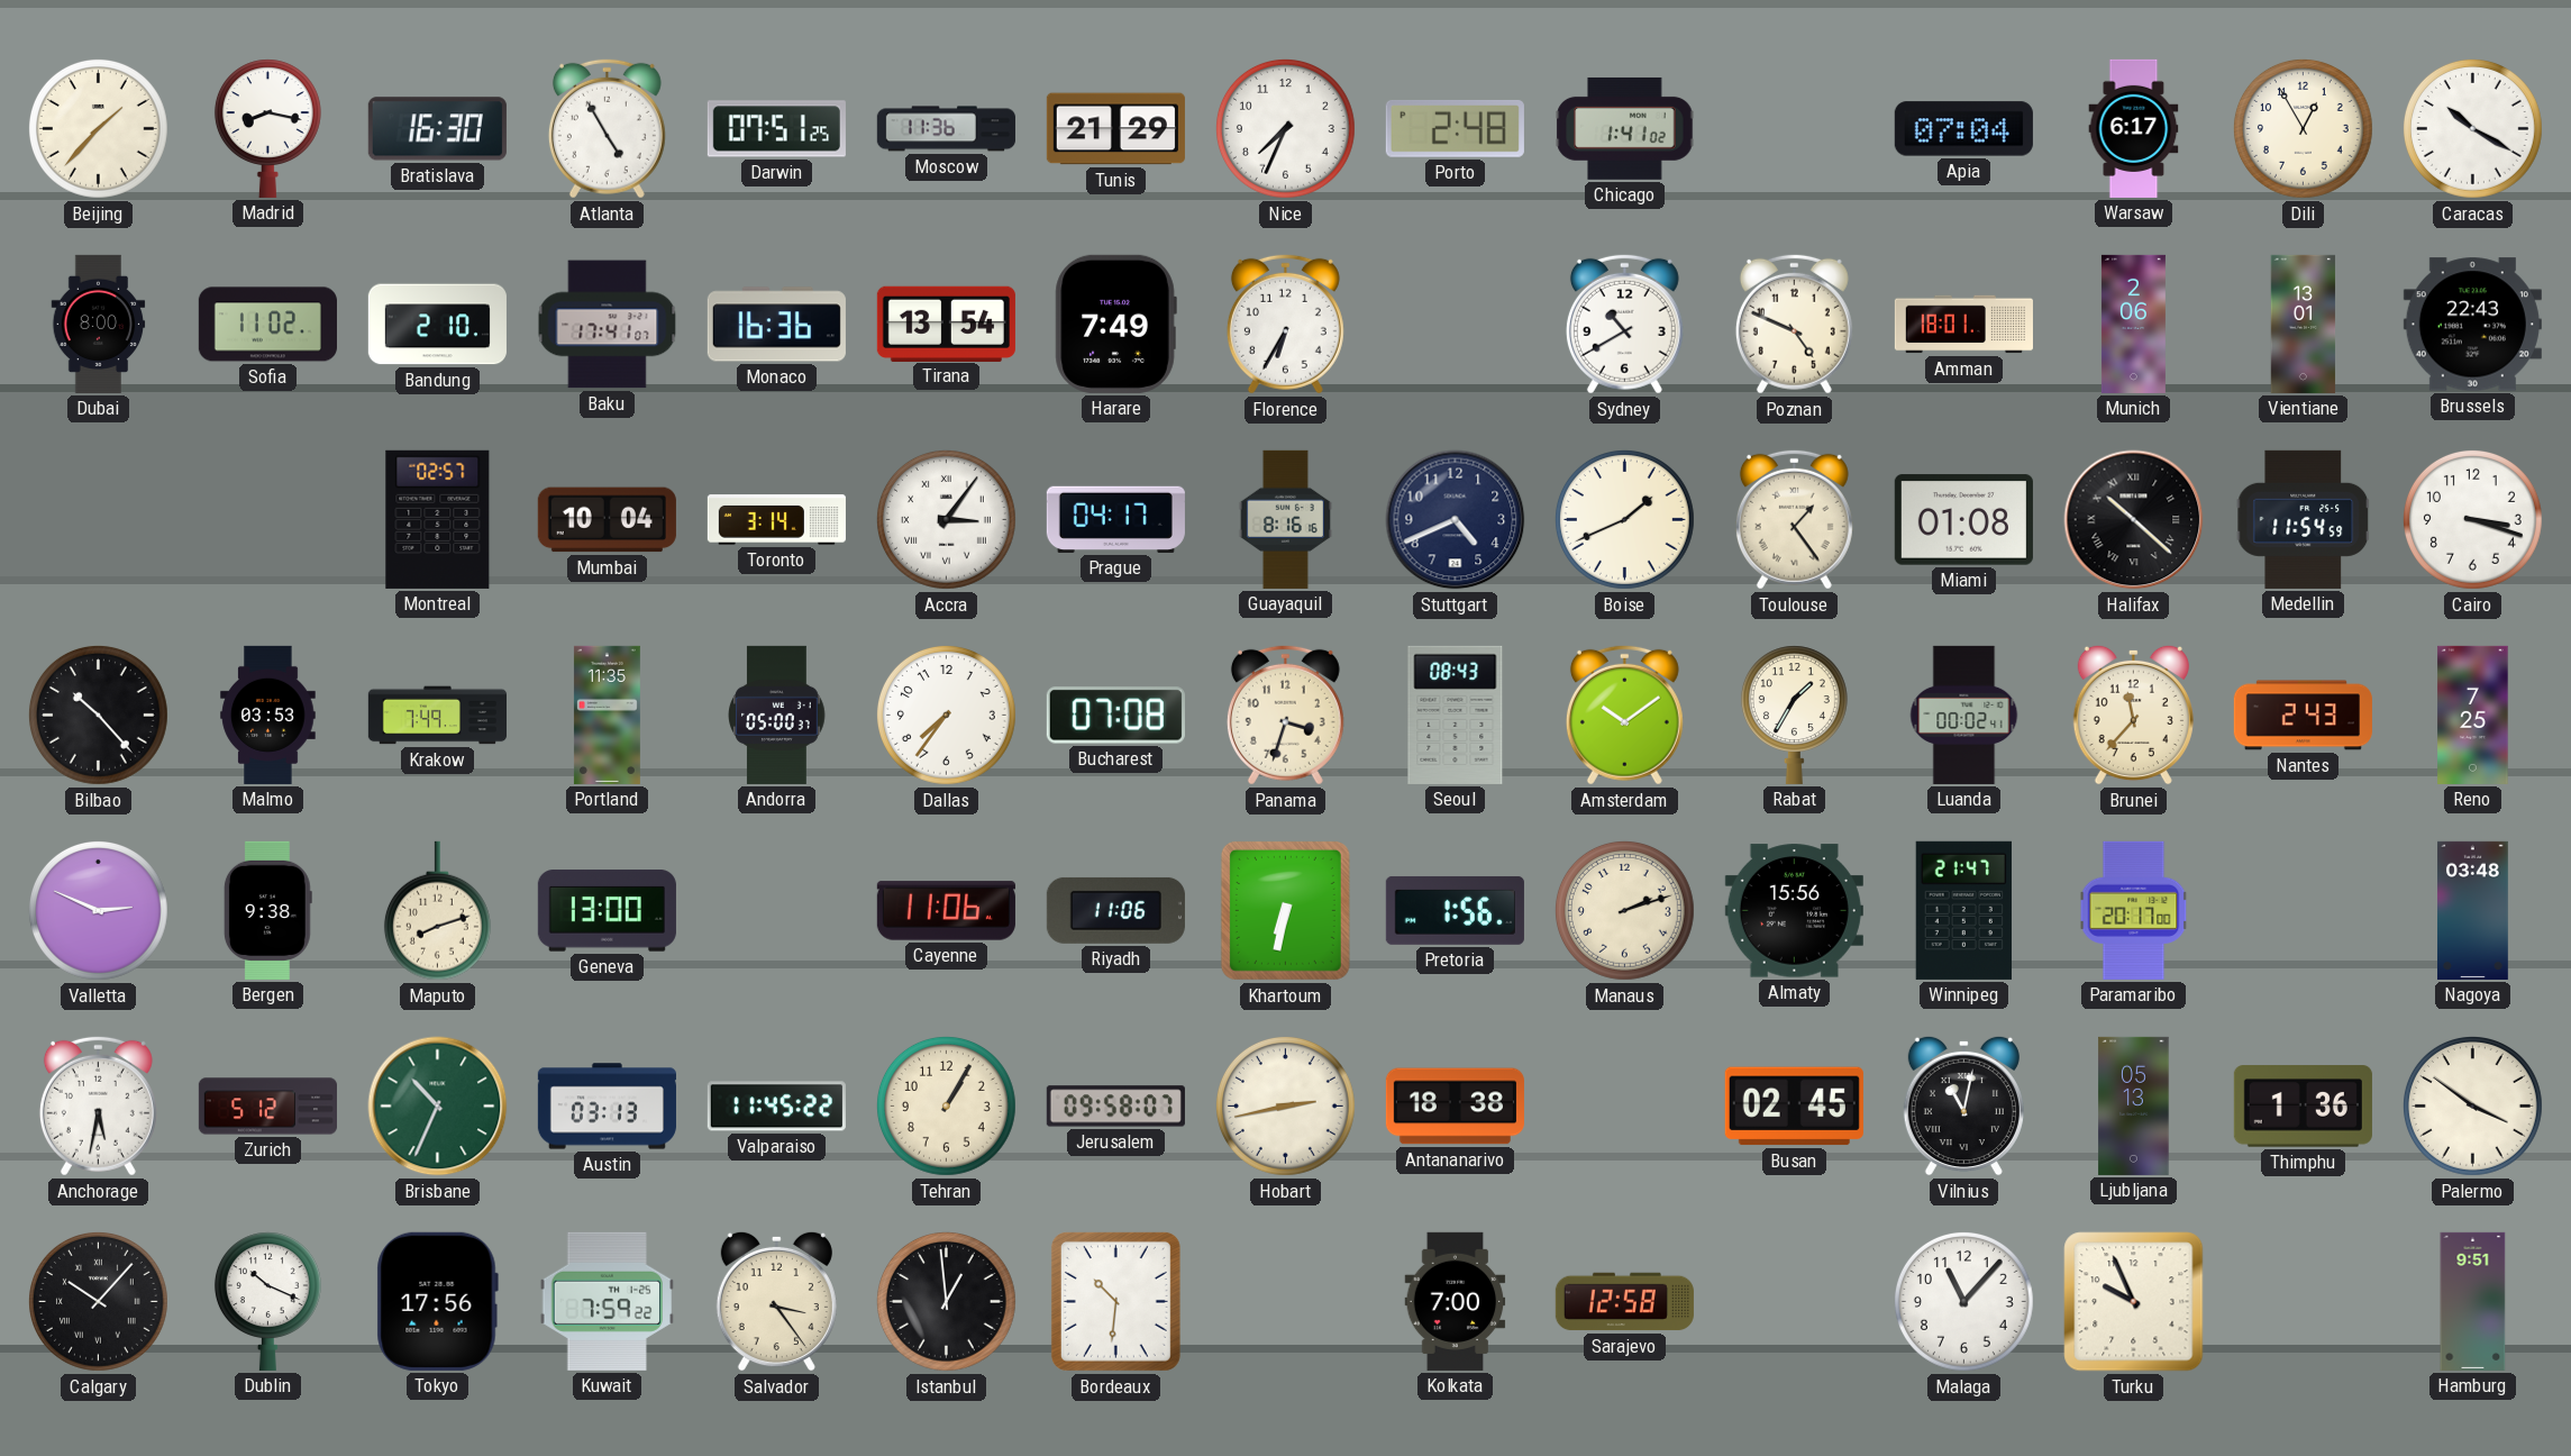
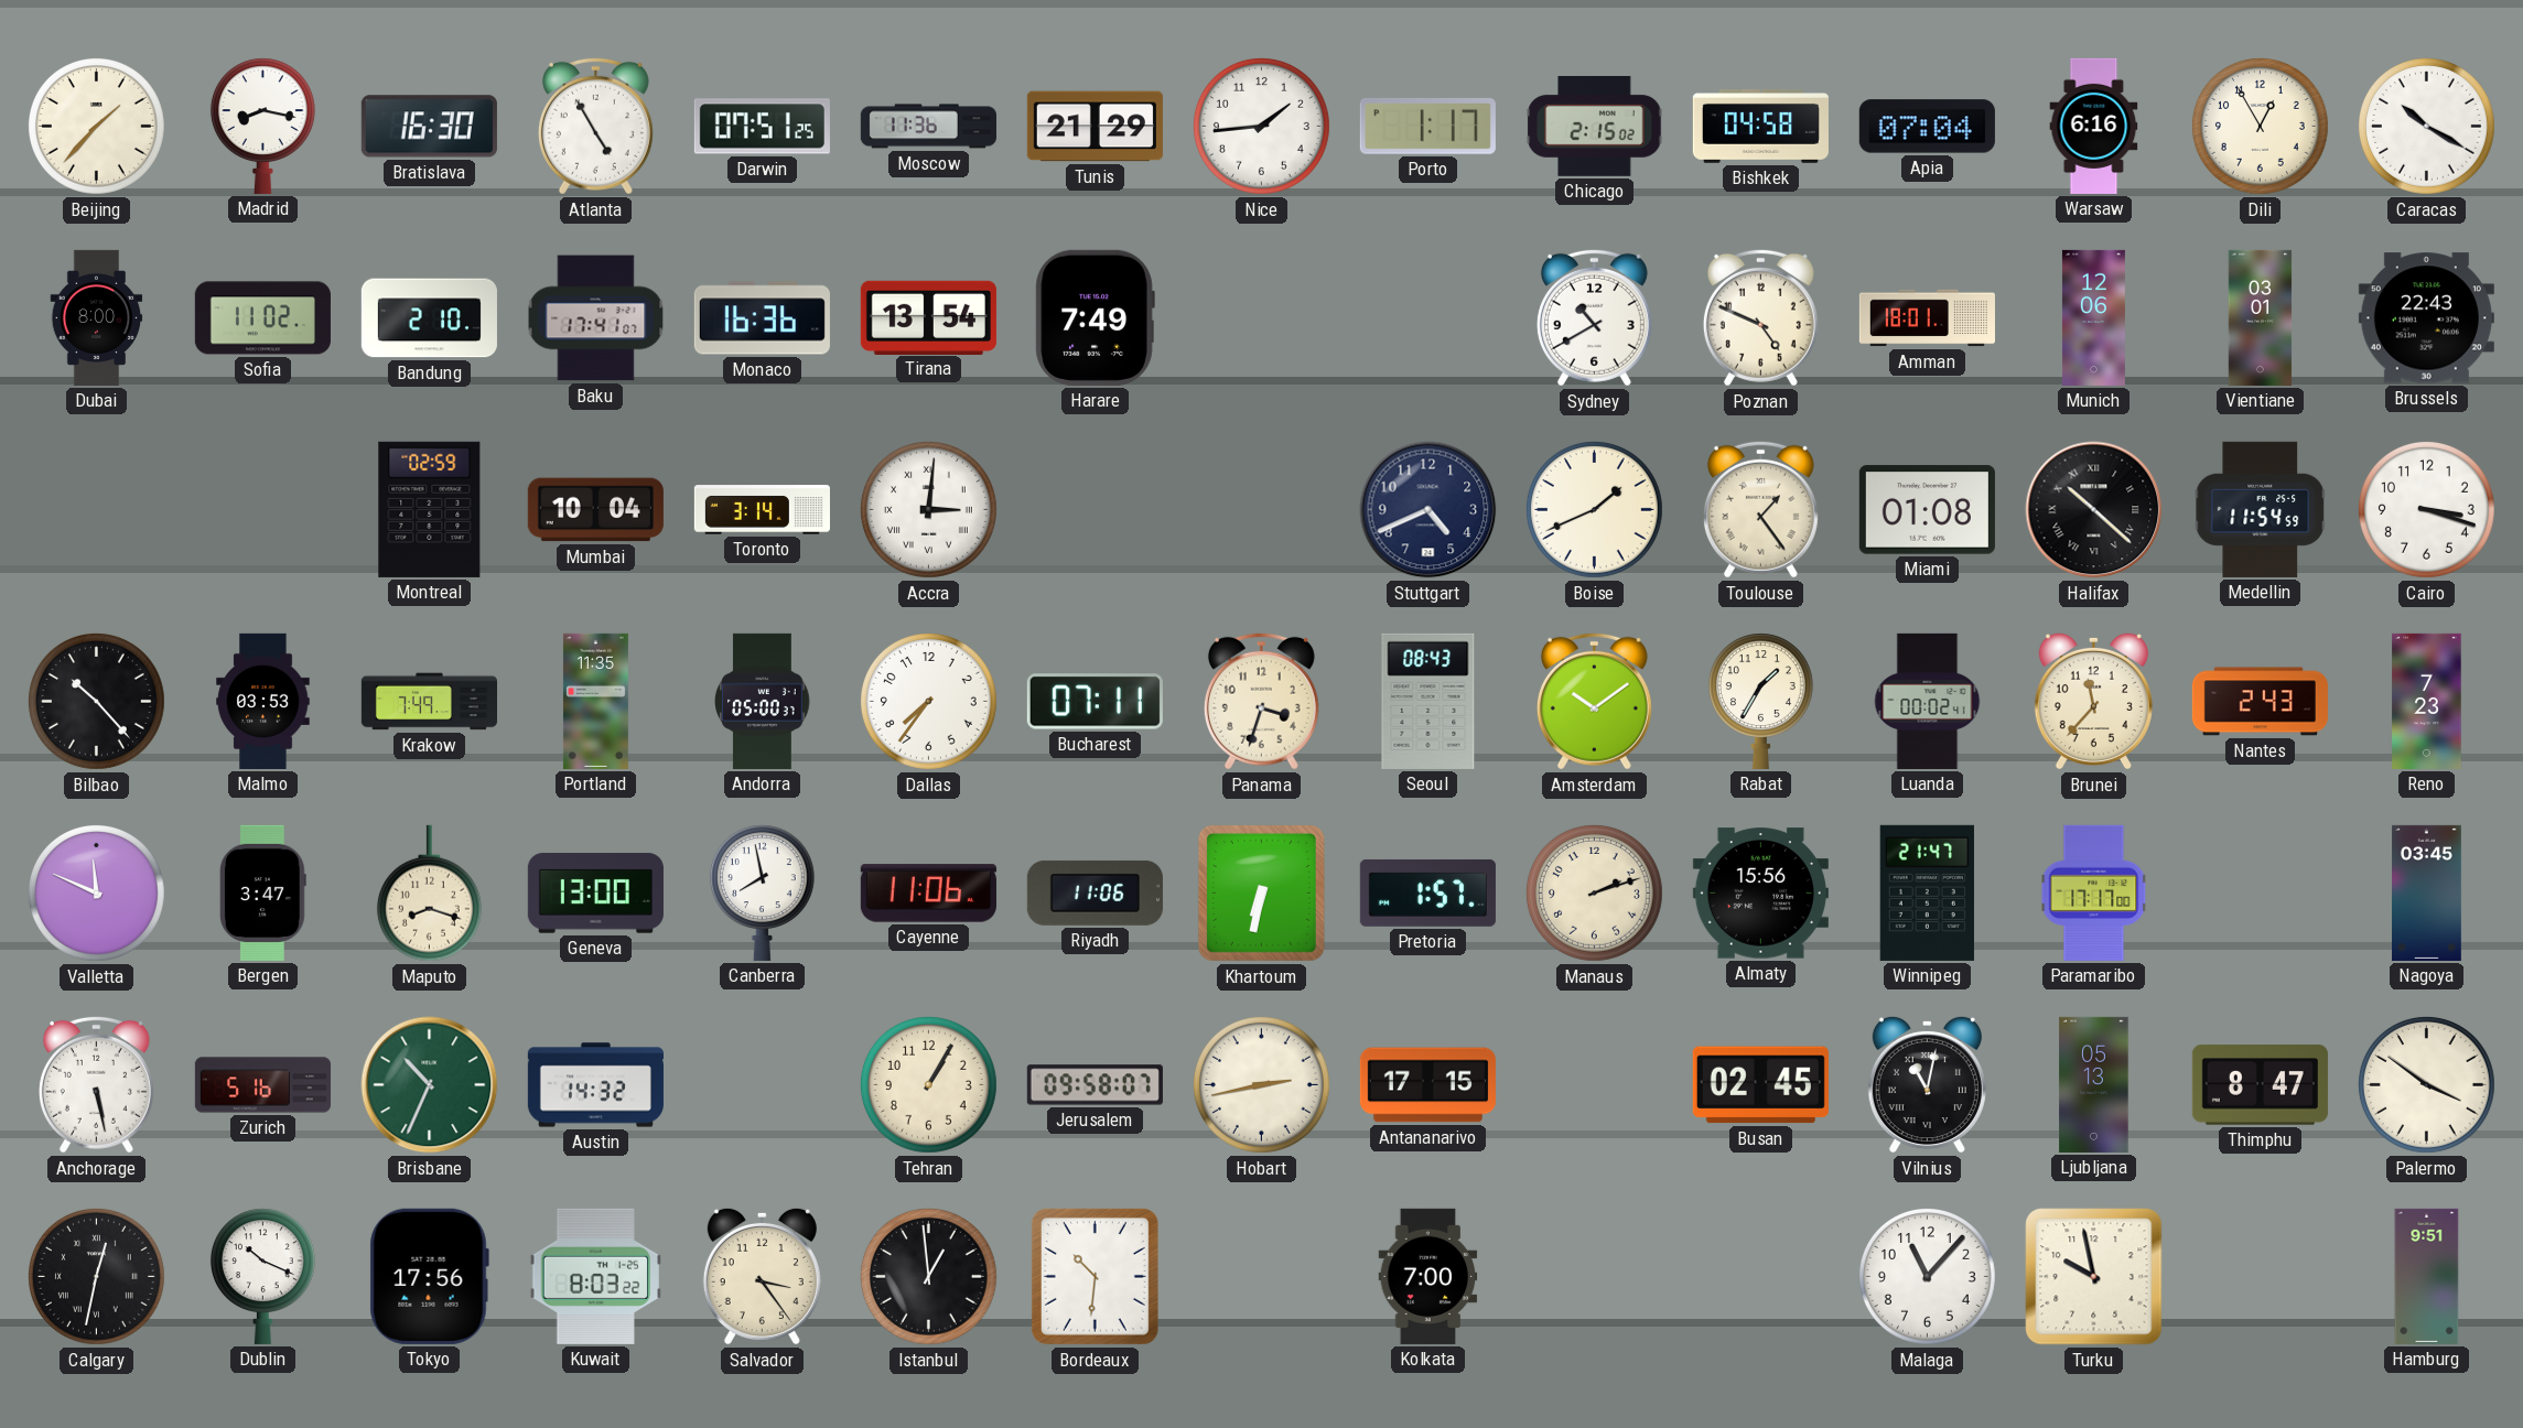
Nice: 7:34 -> 1:44 (1261, 126)
Porto: 2:48 -> 1:17 (1427, 126)
Chicago: 1:41 -> 2:15 (1595, 126)
Bishkek: none -> 04:58 (1760, 126)
Warsaw: 6:17 -> 6:16 (2094, 126)
Florence: 6:35 -> none (1285, 324)
Munich: 2:06 -> 12:06 (2093, 317)
Vientiane: 13:01 -> 03:01 (2261, 317)
Montreal: 02:57 -> 02:59 (430, 509)
Accra: 3:06 -> 3:01 (928, 509)
Prague: 04:17 -> none (1115, 519)
Guayaquil: 8:16 -> none (1285, 519)
Bucharest: 07:08 -> 07:11 (1095, 702)
Reno: 7:25 -> 7:23 (2427, 701)
Valletta: 2:49 -> 11:49 (96, 892)
Bergen: 9:38 -> 3:47 (262, 892)
Maputo: 8:12 -> 8:18 (429, 894)
Canberra: none -> 7:58 (762, 892)
Pretoria: 1:56 -> 1:57 (1427, 892)
Paramaribo: 20:17 -> 17:17 (2094, 892)
Nagoya: 03:48 -> 03:45 (2427, 892)
Anchorage: 5:32 -> 5:28 (96, 1084)
Zurich: 5:12 -> 5:16 (262, 1085)
Austin: 03:13 -> 14:32 (595, 1085)
Valparaiso: 11:45 -> none (776, 1107)
Antananarivo: 18:38 -> 17:15 (1427, 1085)
Thimphu: 1:36 -> 8:47 (2260, 1085)
Calgary: 10:07 -> 12:32 (96, 1276)
Kuwait: 7:59 -> 8:03 (596, 1276)
Sarajevo: 12:58 -> none (1624, 1302)
Turku: 9:56 -> 9:58 (2094, 1277)
